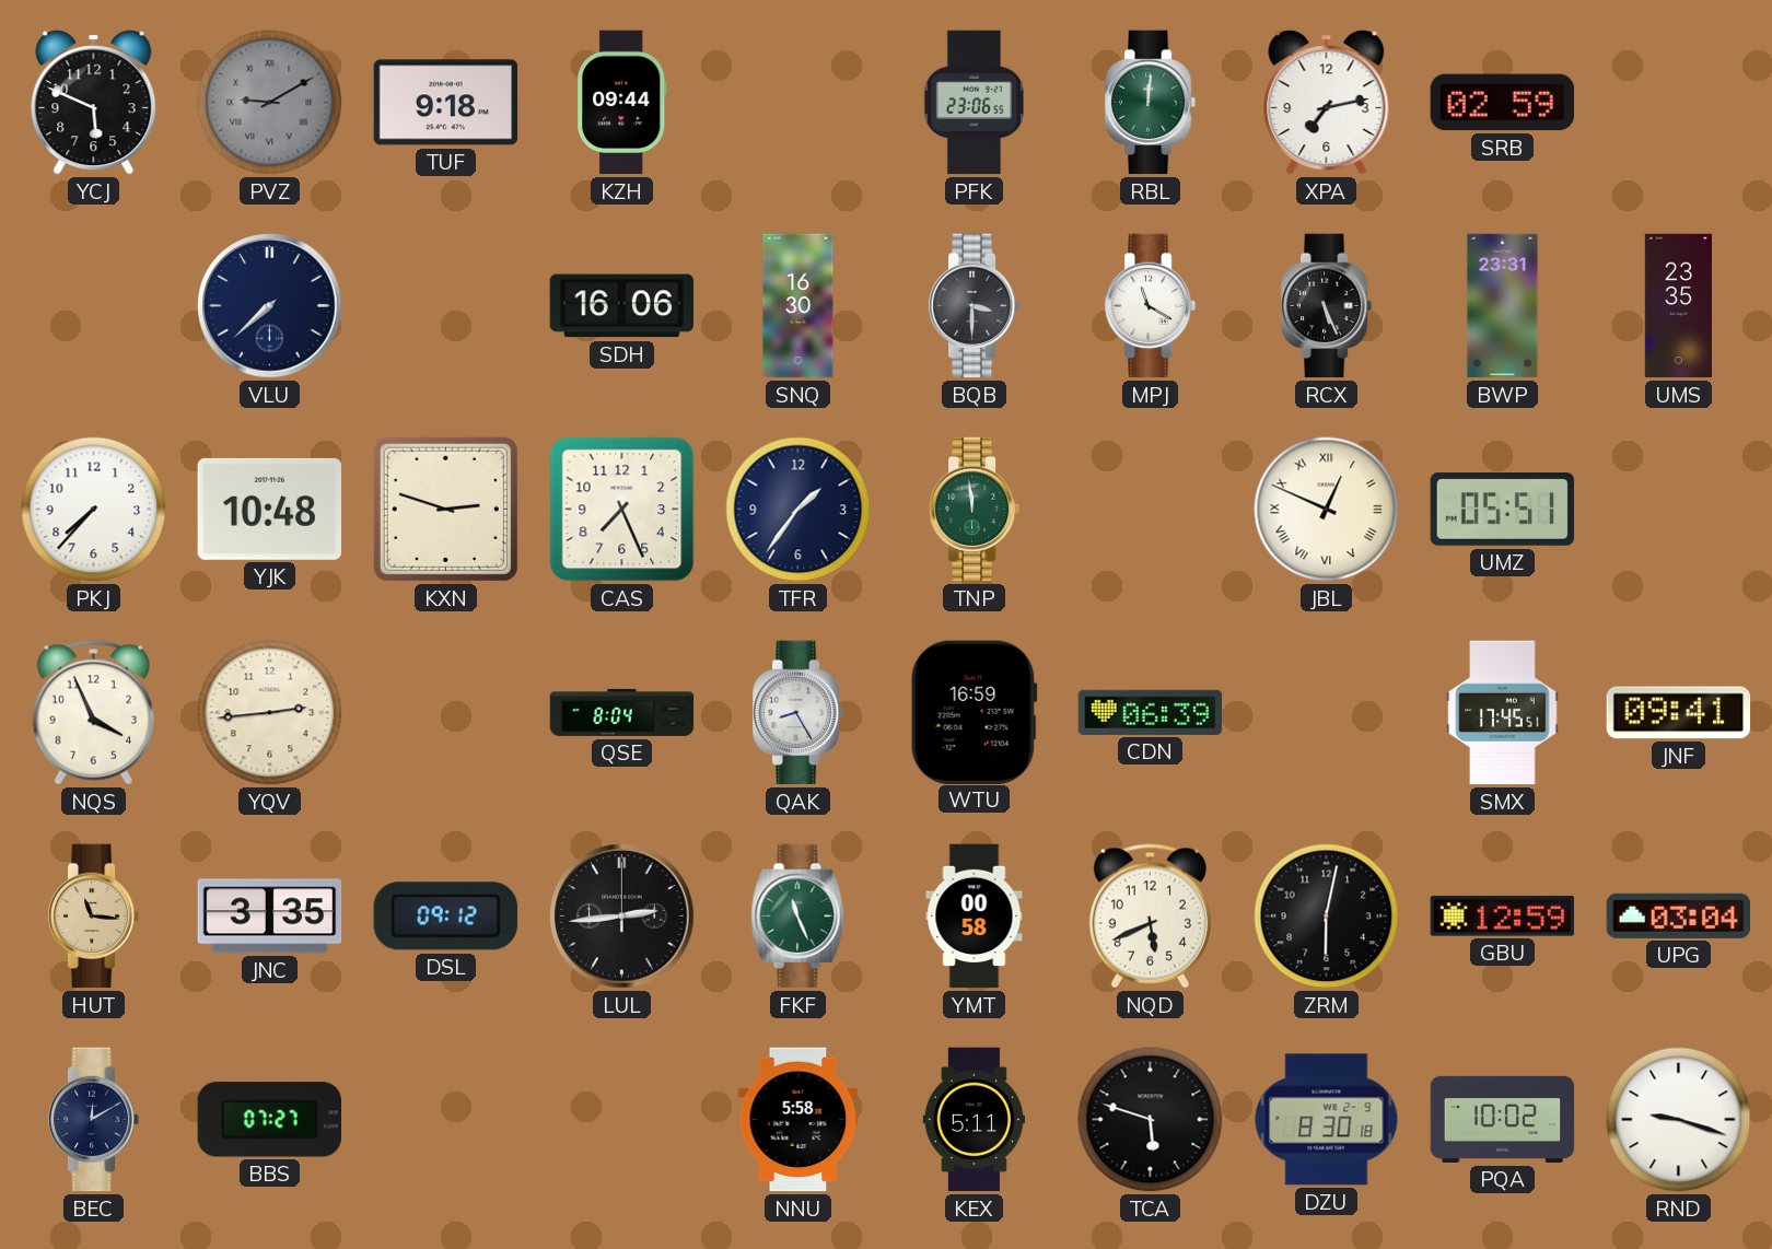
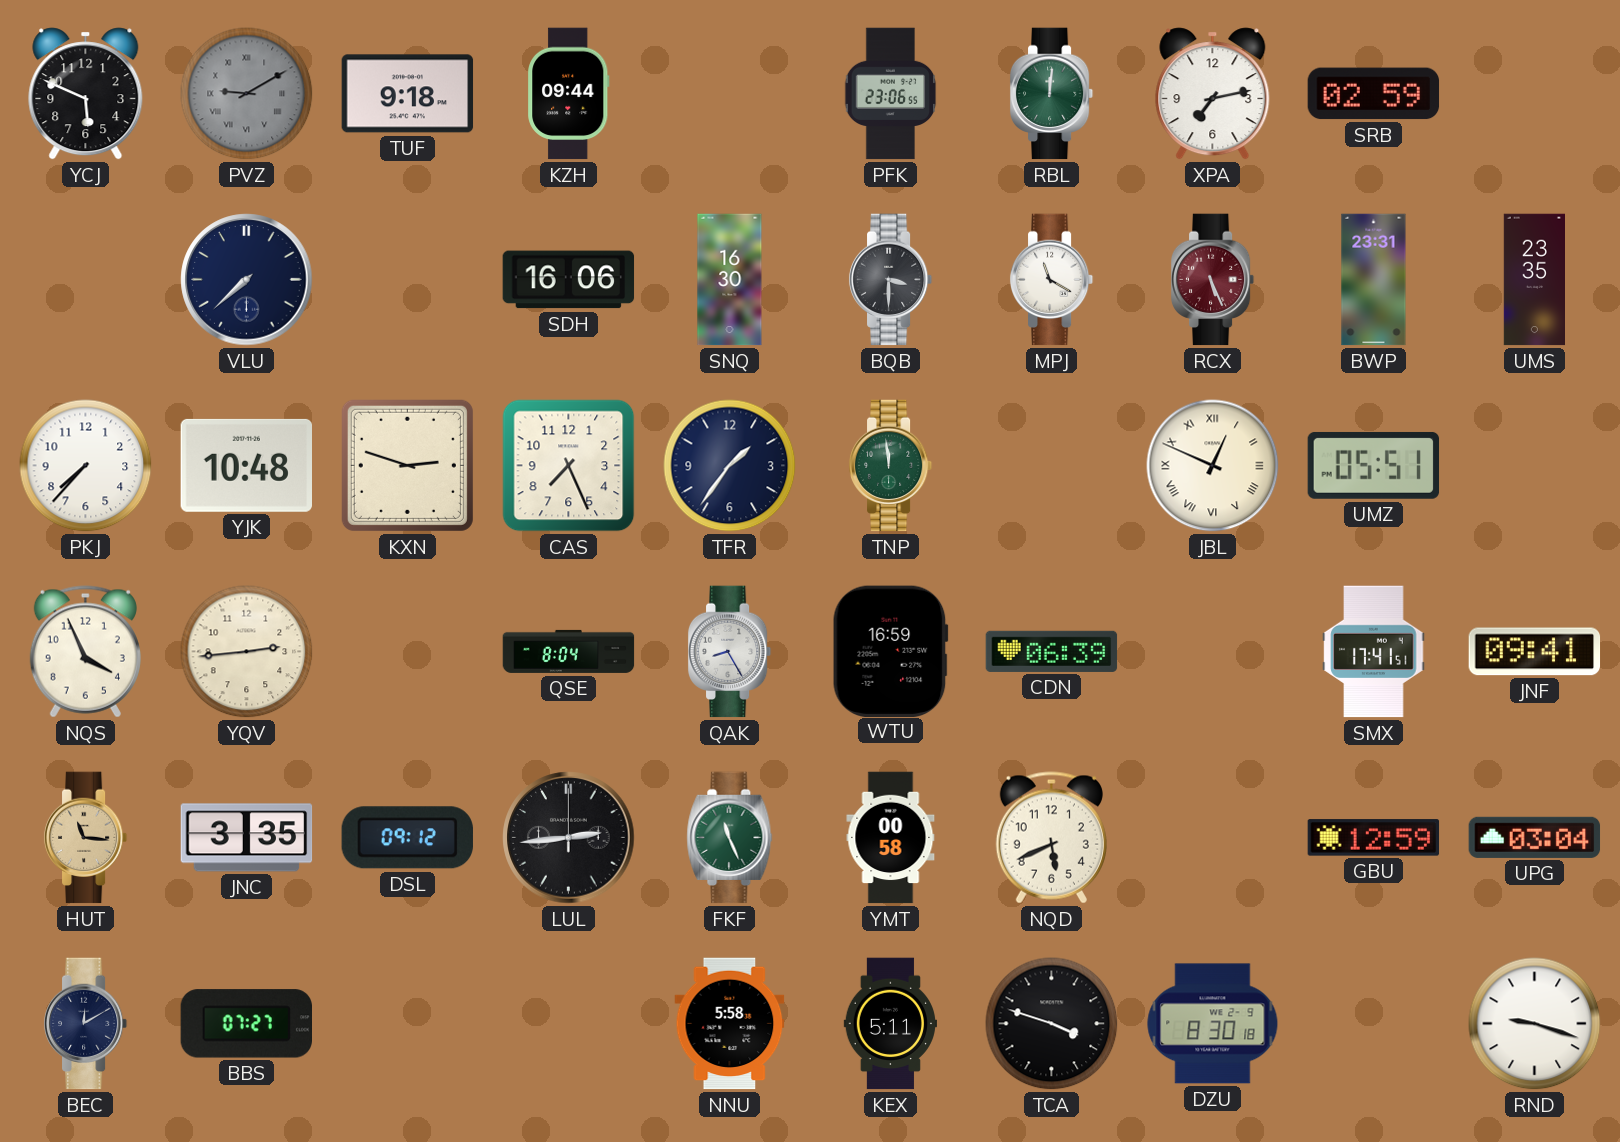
RCX dial: black -> burgundy (1213, 280)
SMX: 17:45 -> 17:41 (1374, 652)
ZRM: 6:02 -> none (1327, 917)
TCA: 5:48 -> 3:48 (1052, 1024)
PQA: 10:02 -> none (1503, 1119)
